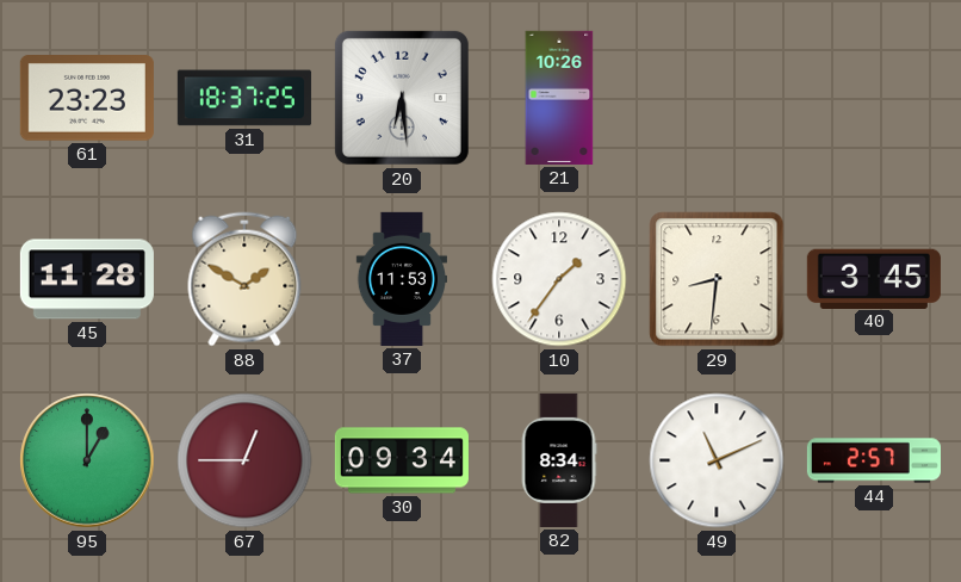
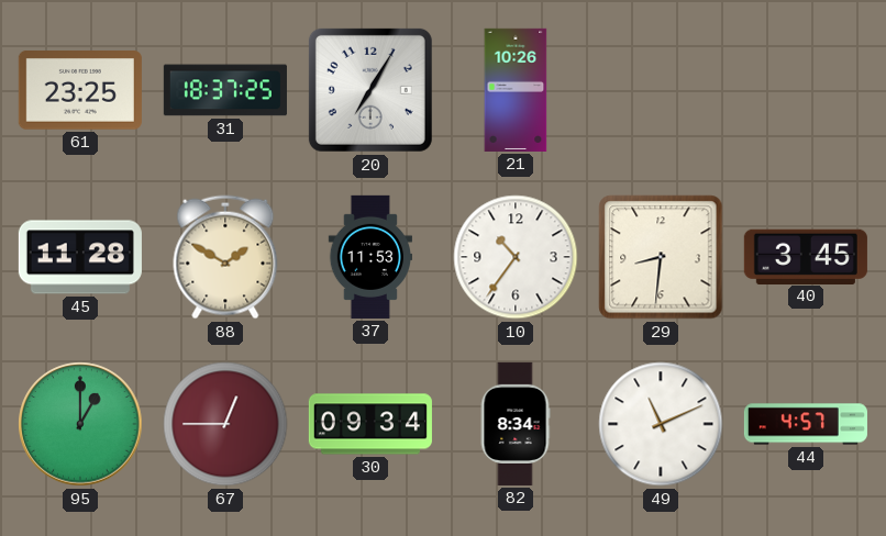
61: 23:23 -> 23:25 (80, 91)
20: 6:29 -> 7:05 (370, 90)
10: 1:36 -> 10:36 (516, 257)
44: 2:57 -> 4:57 (806, 424)
